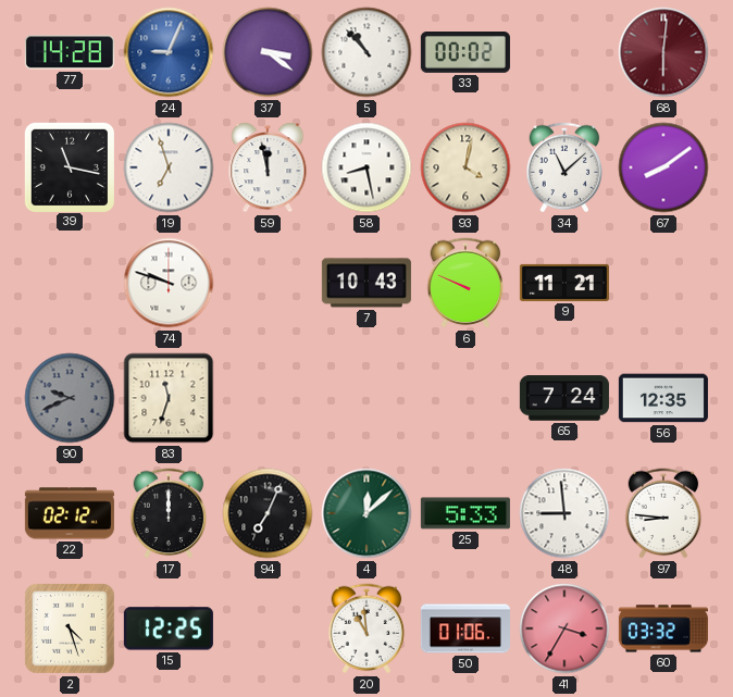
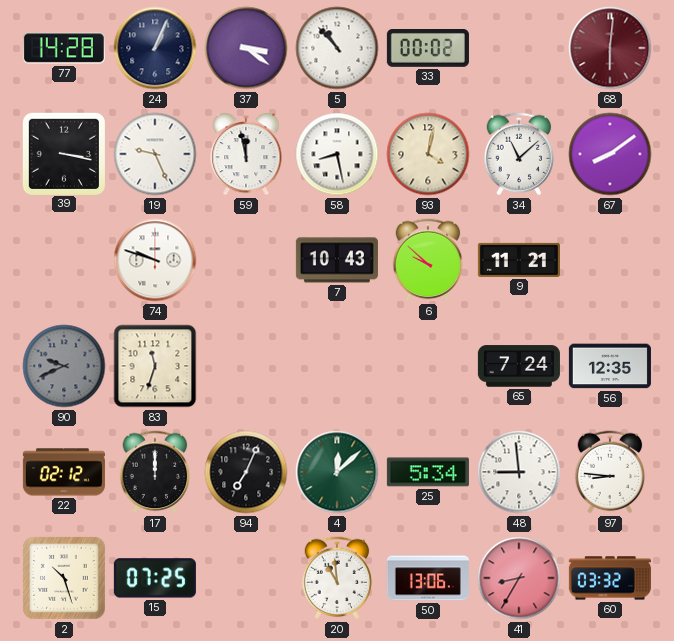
24: 9:04 -> 1:04 (155, 48)
24 dial: blue -> navy (155, 48)
39: 11:17 -> 3:17 (63, 153)
19: 6:57 -> 9:26 (155, 154)
6: 9:49 -> 9:52 (428, 260)
25: 5:33 -> 5:34 (428, 472)
2: 4:27 -> 10:27 (65, 579)
15: 12:25 -> 07:25 (155, 578)
50: 01:06 -> 13:06 (428, 578)
41: 3:35 -> 8:35 (519, 578)
